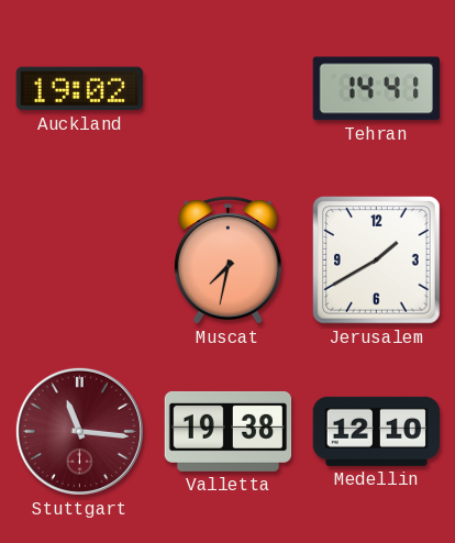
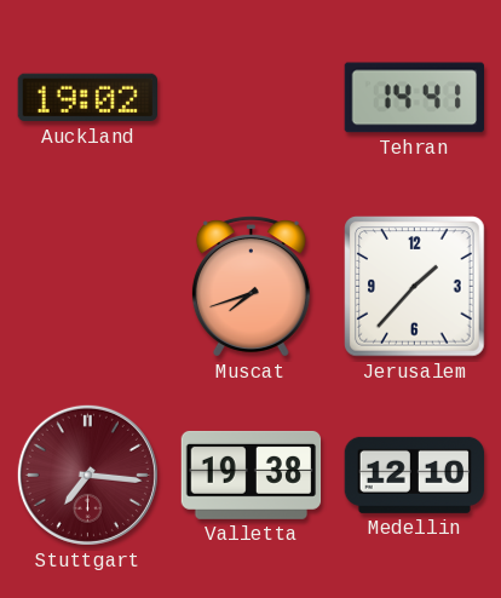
Muscat: 7:32 -> 7:42 (250, 287)
Jerusalem: 1:40 -> 1:37 (415, 287)
Stuttgart: 11:16 -> 7:16 (87, 475)
